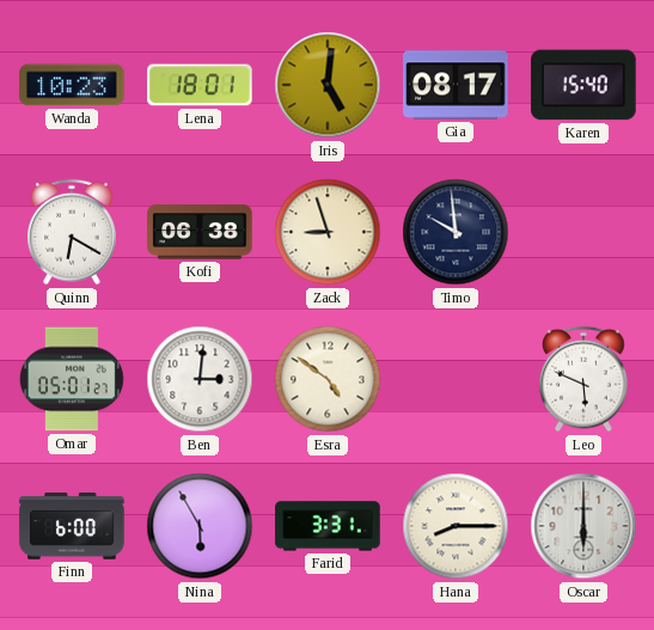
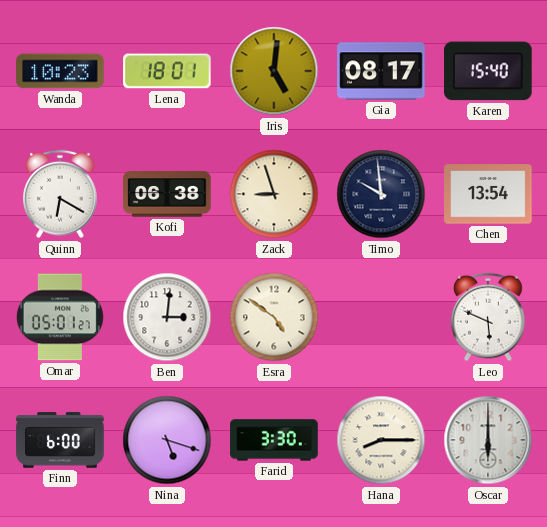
Chen: none -> 13:54 (488, 194)
Nina: 5:55 -> 5:18 (167, 440)
Farid: 3:31 -> 3:30 (274, 440)
